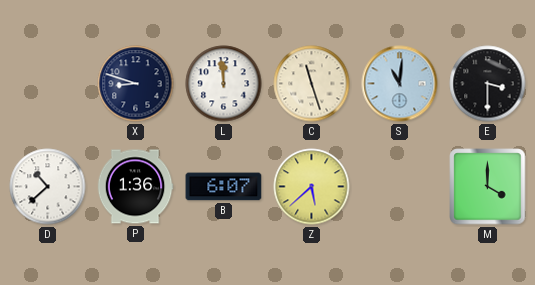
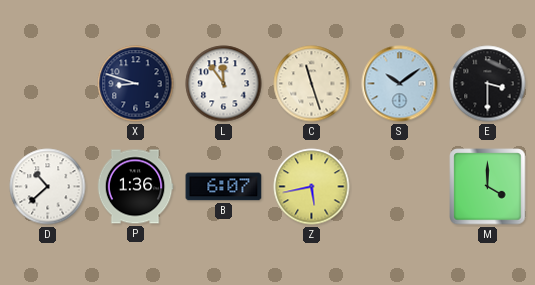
L: 11:59 -> 11:54 (224, 84)
S: 11:01 -> 10:09 (400, 84)
Z: 5:38 -> 5:43 (312, 187)
